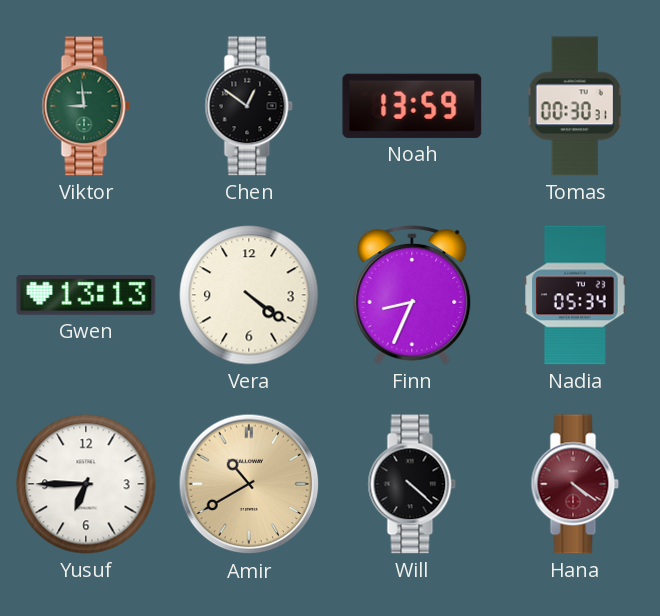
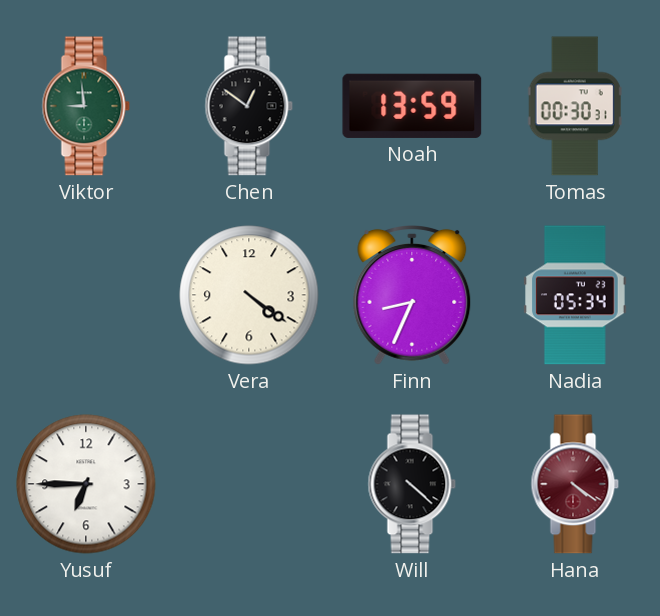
Gwen: 13:13 -> none (86, 295)
Amir: 10:40 -> none (249, 484)
